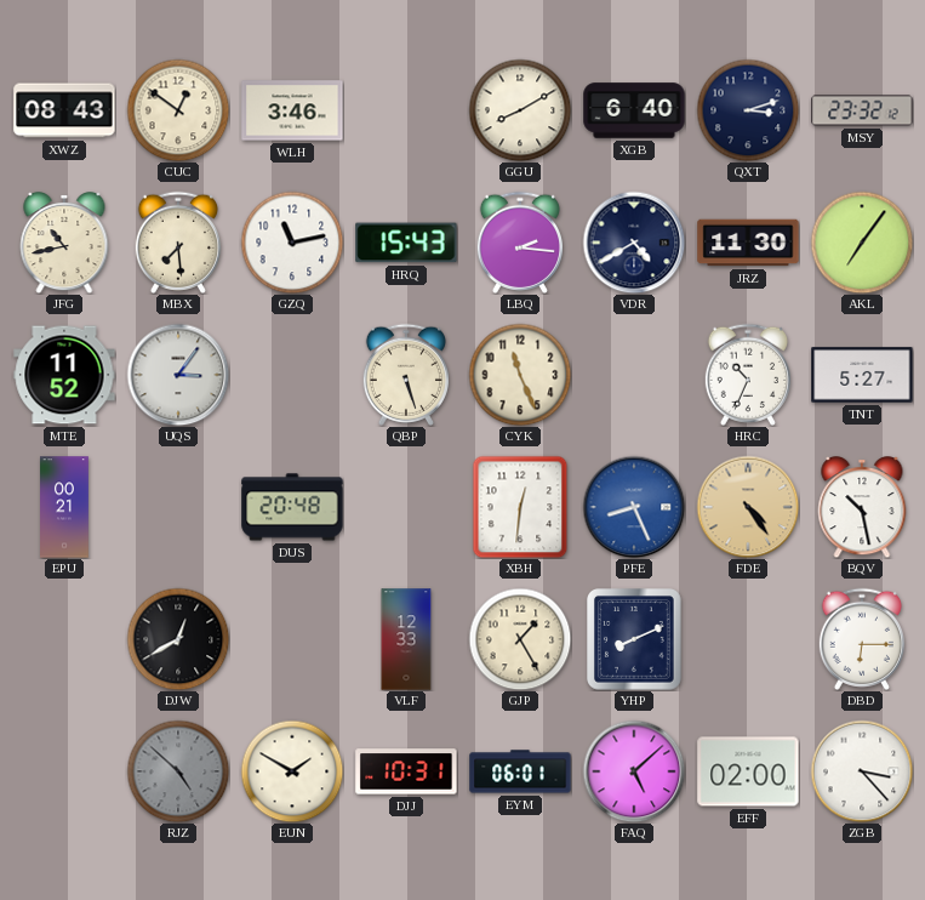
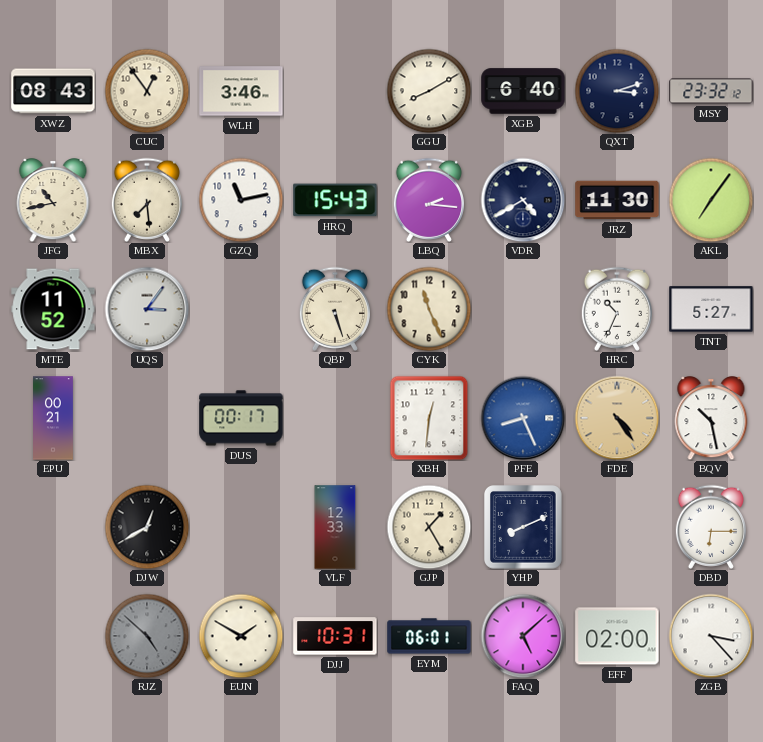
CUC: 12:51 -> 12:54 (147, 91)
DUS: 20:48 -> 00:17 (241, 418)
